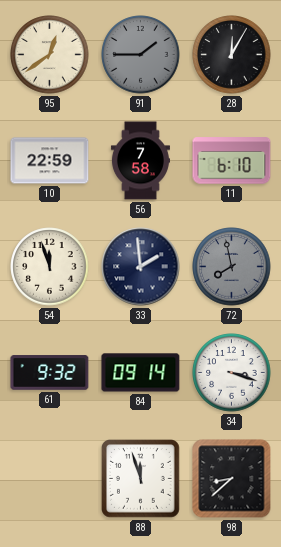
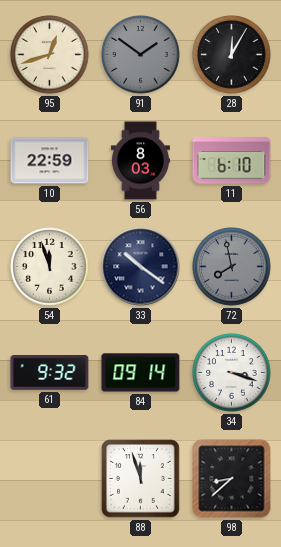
95: 12:39 -> 12:42 (50, 55)
91: 1:45 -> 1:51 (141, 55)
56: 7:58 -> 8:03 (140, 161)
33: 1:59 -> 10:21 (141, 267)
